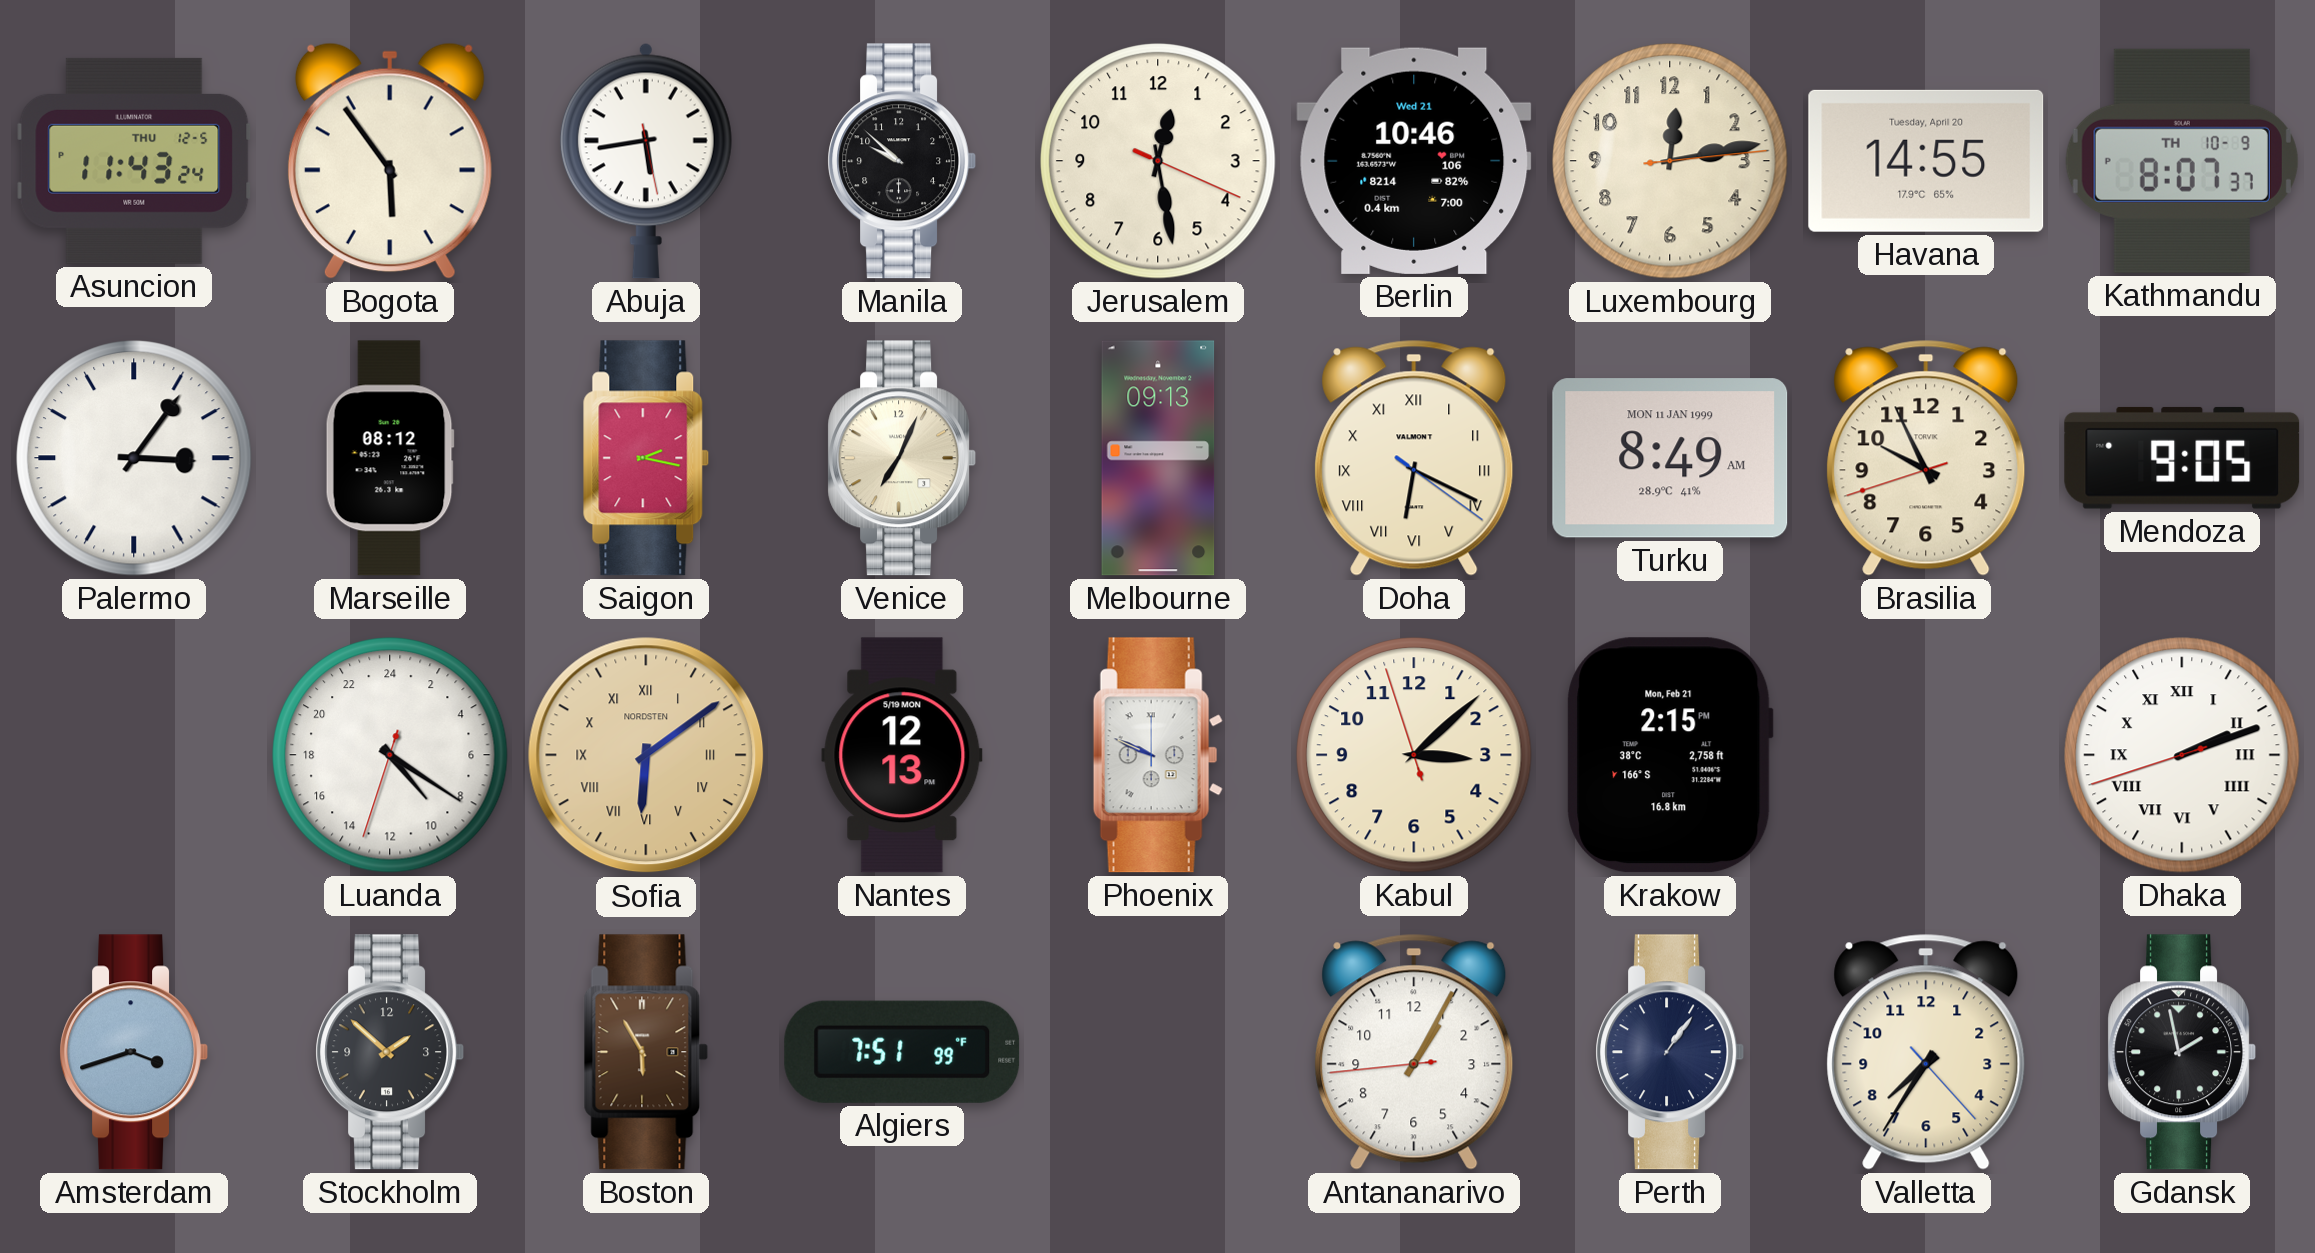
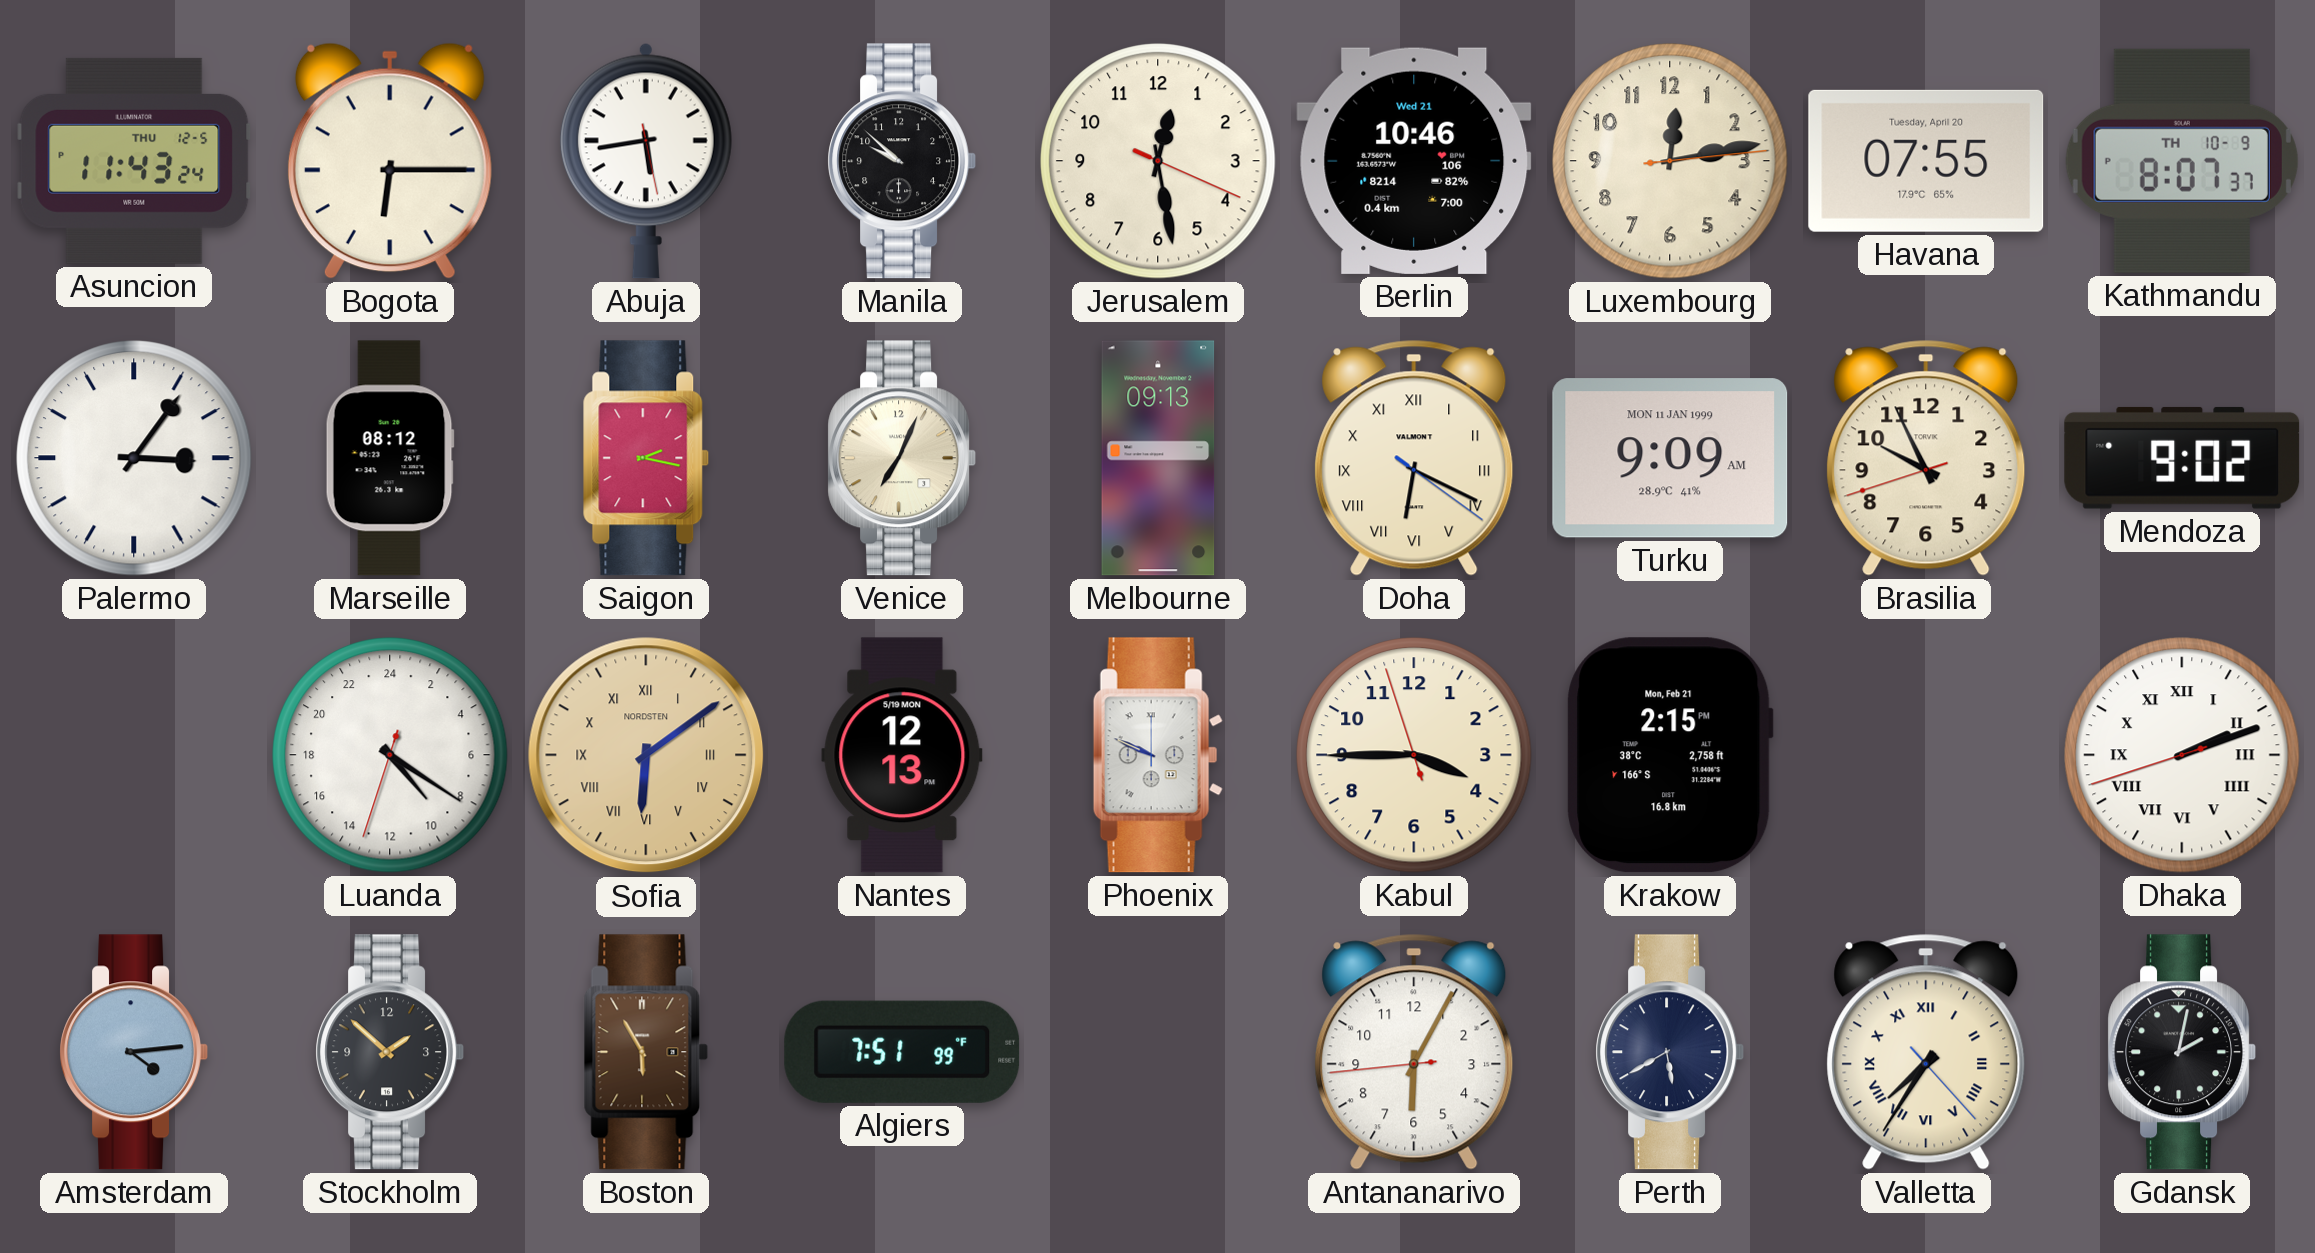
Bogota: 5:54 -> 6:15 (390, 161)
Havana: 14:55 -> 07:55 (1926, 161)
Turku: 8:49 -> 9:09 (1670, 458)
Mendoza: 9:05 -> 9:02 (2182, 458)
Kabul: 3:07 -> 3:44 (1414, 755)
Amsterdam: 3:42 -> 4:14 (133, 1052)
Antananarivo: 1:04 -> 6:04 (1414, 1052)
Perth: 1:06 -> 5:40 (1669, 1052)
Valletta numerals: Arabic -> Roman (1926, 1052)
Gdansk: 1:58 -> 2:02 (2181, 1052)
